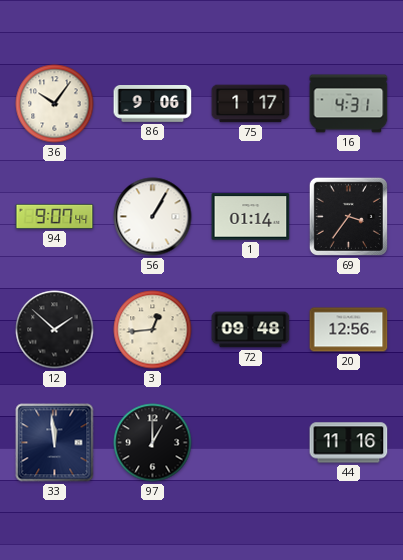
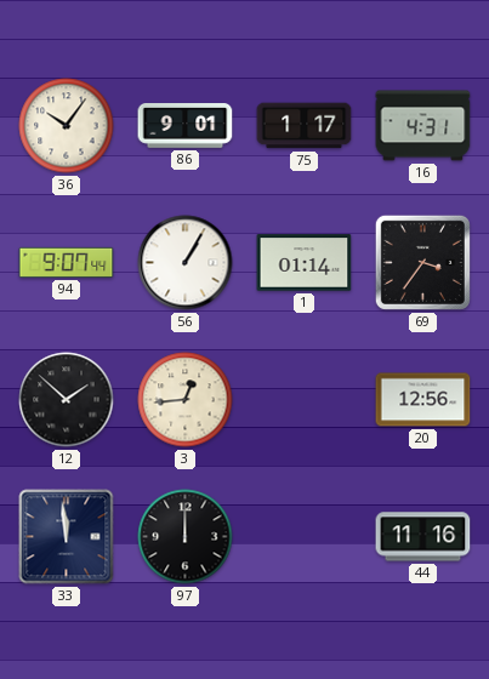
86: 9:06 -> 9:01 (186, 126)
72: 09:48 -> none (251, 330)
97: 1:00 -> 12:00 (186, 537)
